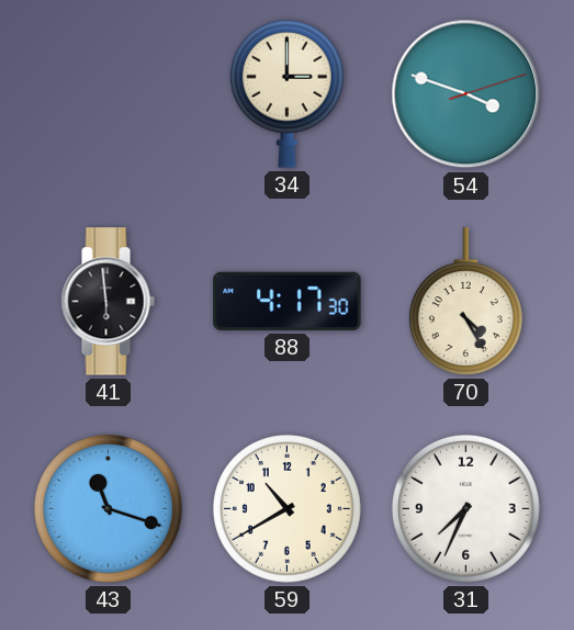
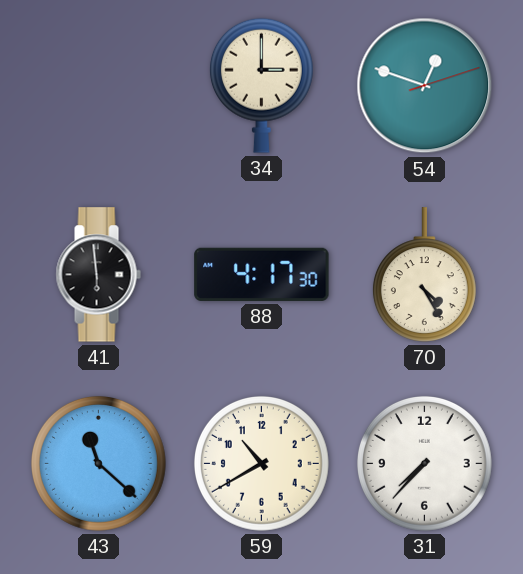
54: 3:48 -> 12:48 (425, 86)
43: 11:18 -> 11:22 (98, 463)
31: 7:34 -> 7:37 (424, 463)
